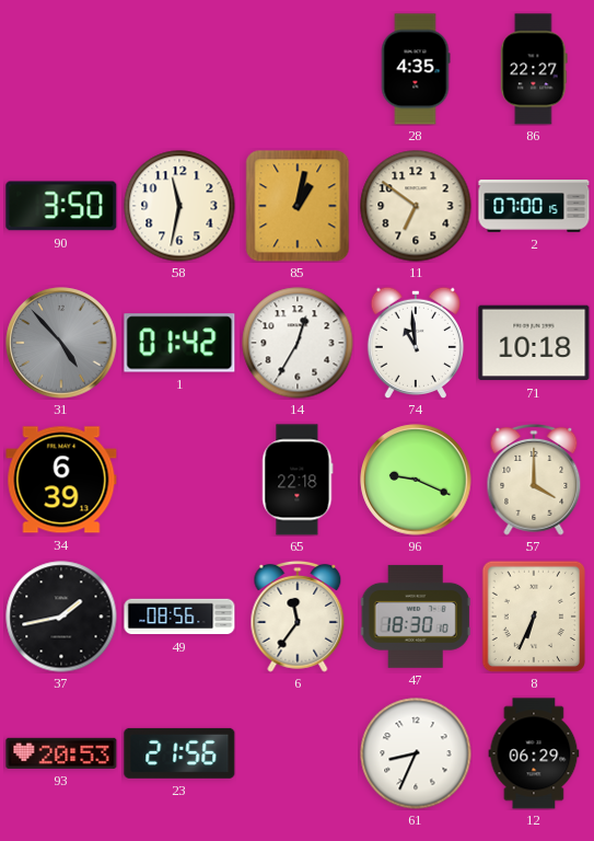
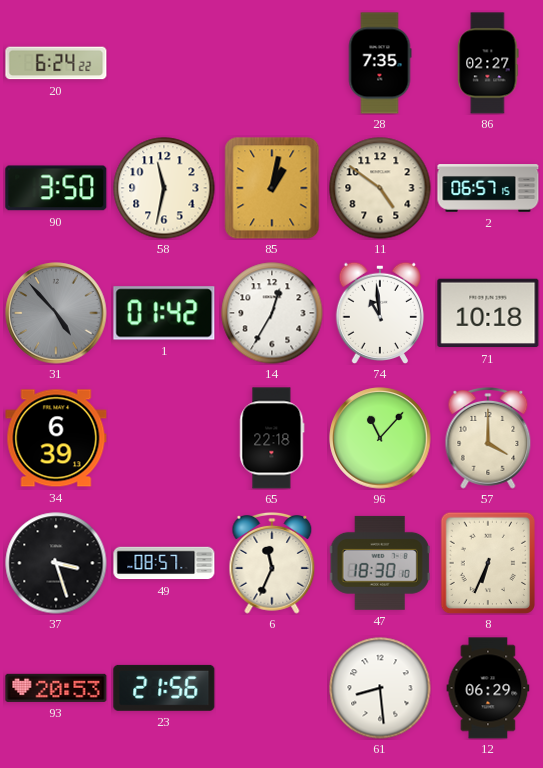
20: none -> 6:24 (56, 63)
28: 4:35 -> 7:35 (380, 63)
86: 22:27 -> 02:27 (488, 63)
11: 6:51 -> 4:51 (380, 188)
2: 07:00 -> 06:57 (488, 188)
96: 9:19 -> 11:07 (380, 438)
37: 1:43 -> 3:27 (56, 563)
49: 08:56 -> 08:57 (164, 563)
6: 11:36 -> 11:34 (272, 563)
61: 8:34 -> 8:29 (380, 688)
